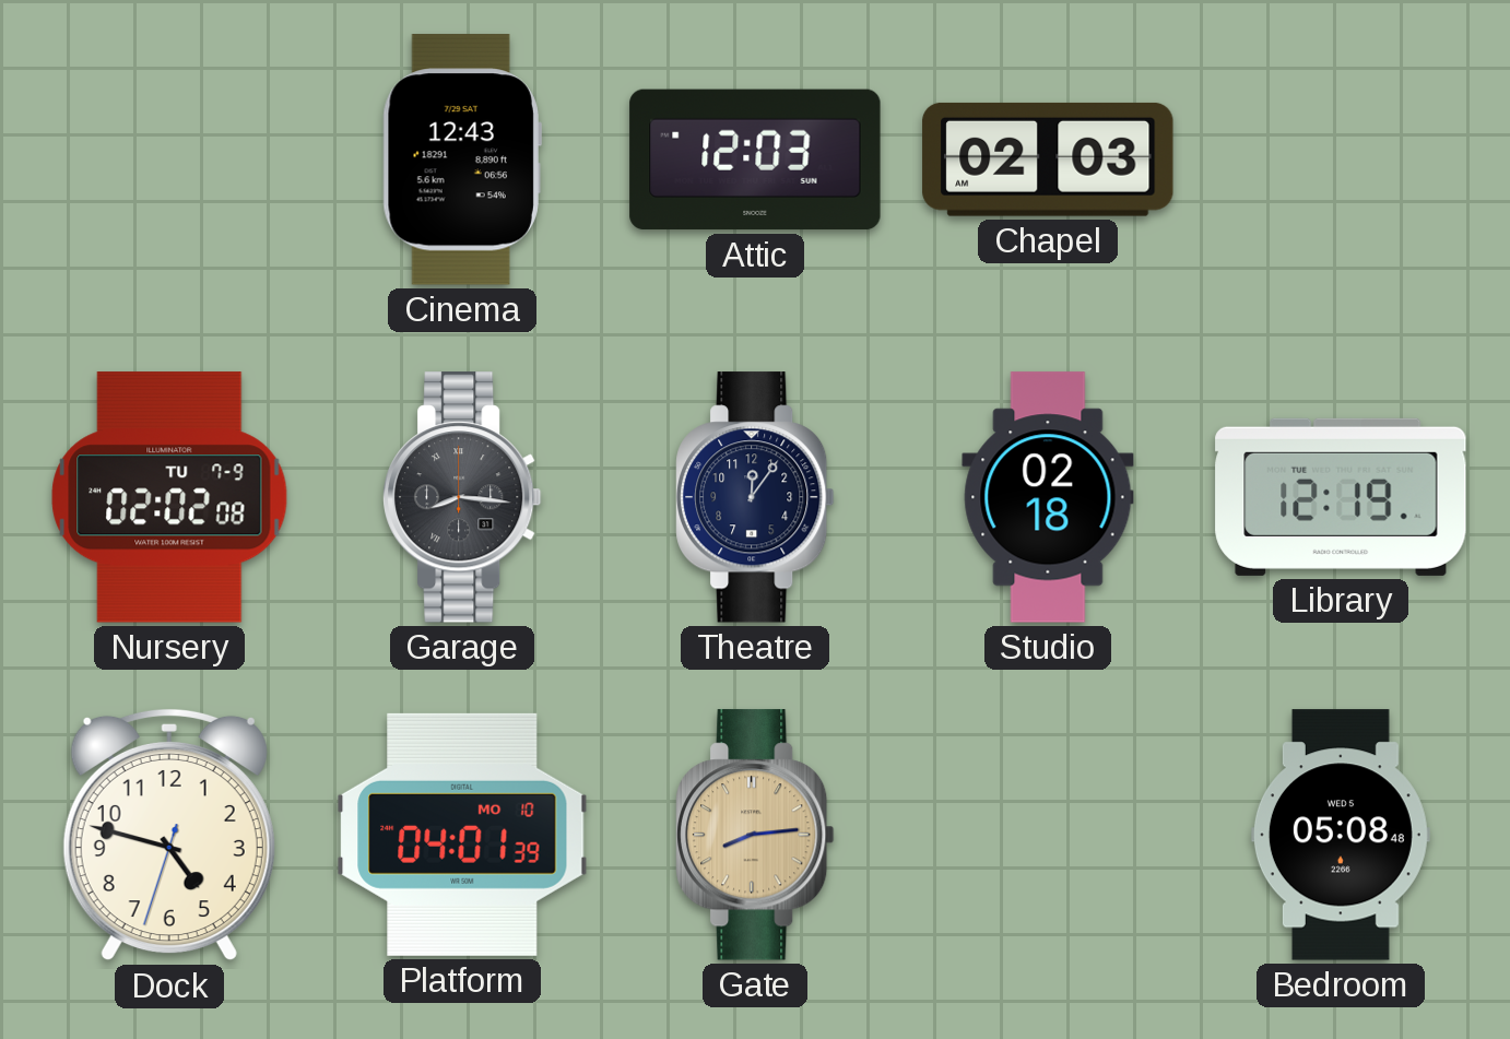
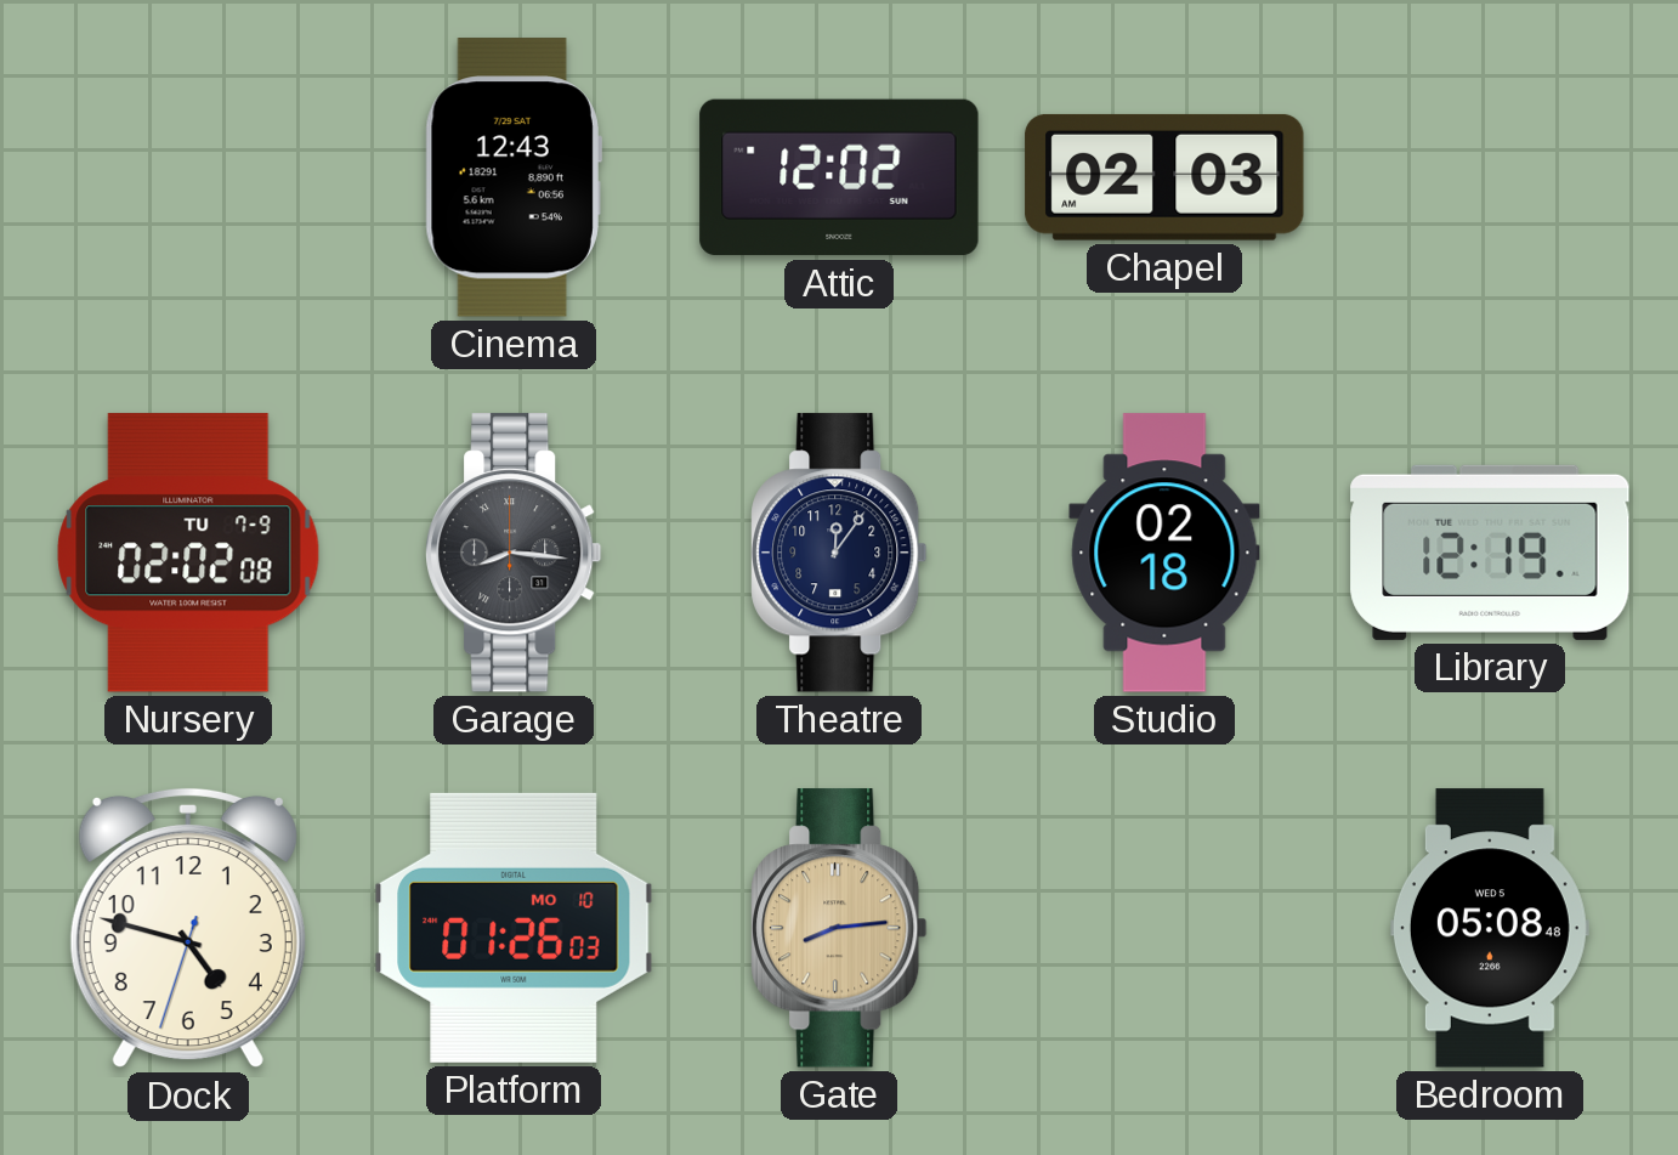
Attic: 12:03 -> 12:02 (839, 177)
Platform: 04:01 -> 01:26 (514, 928)
